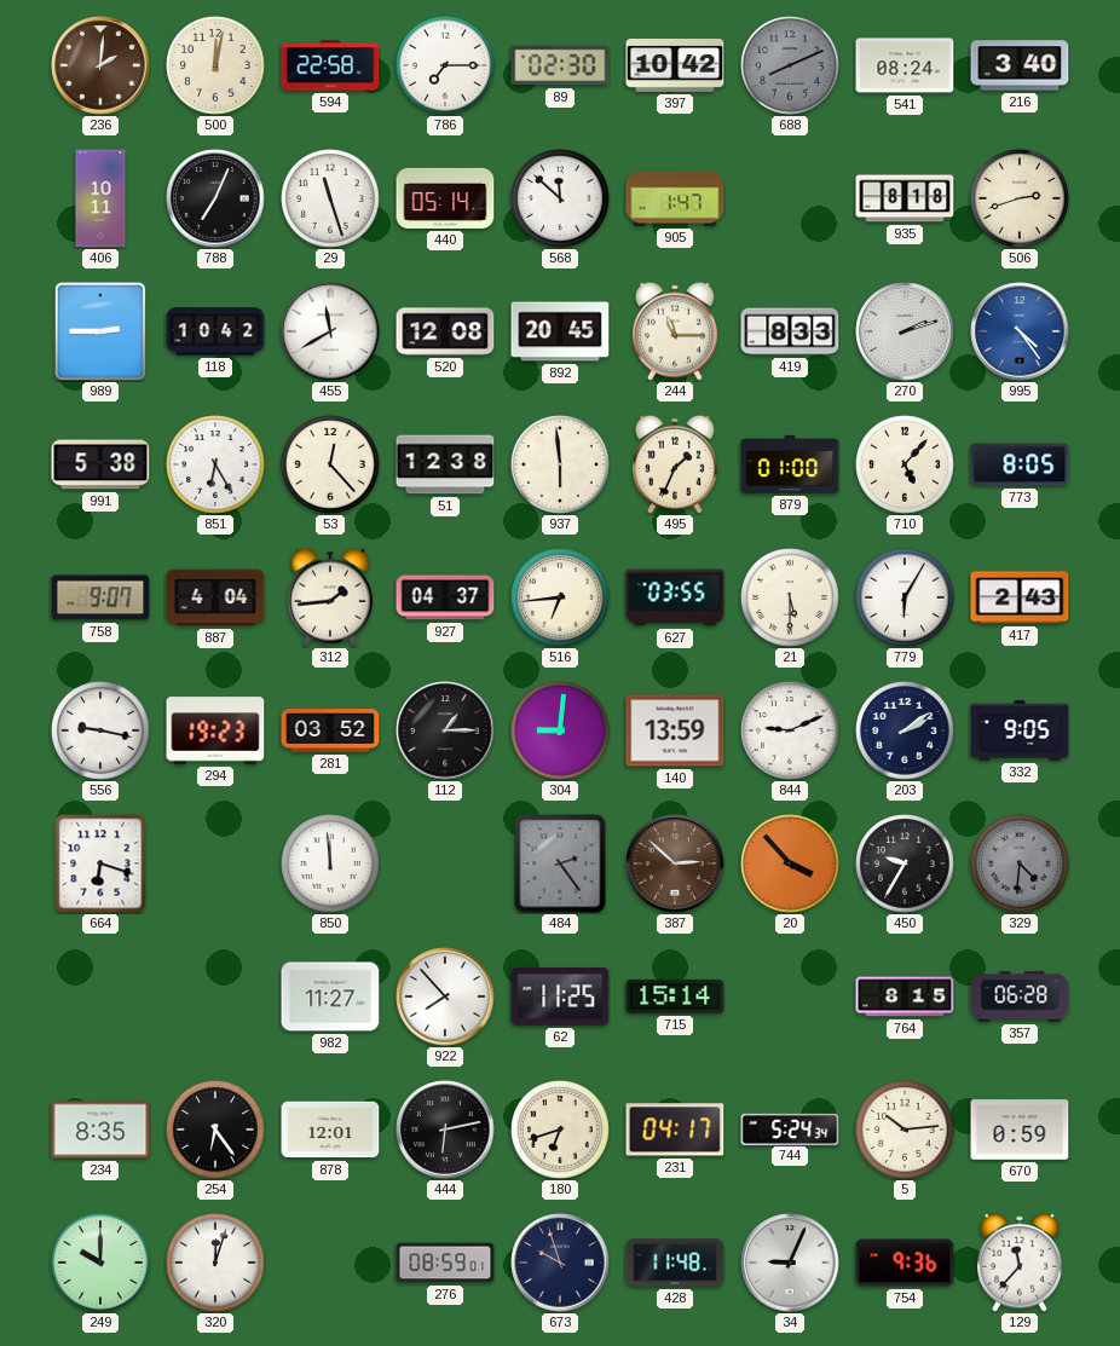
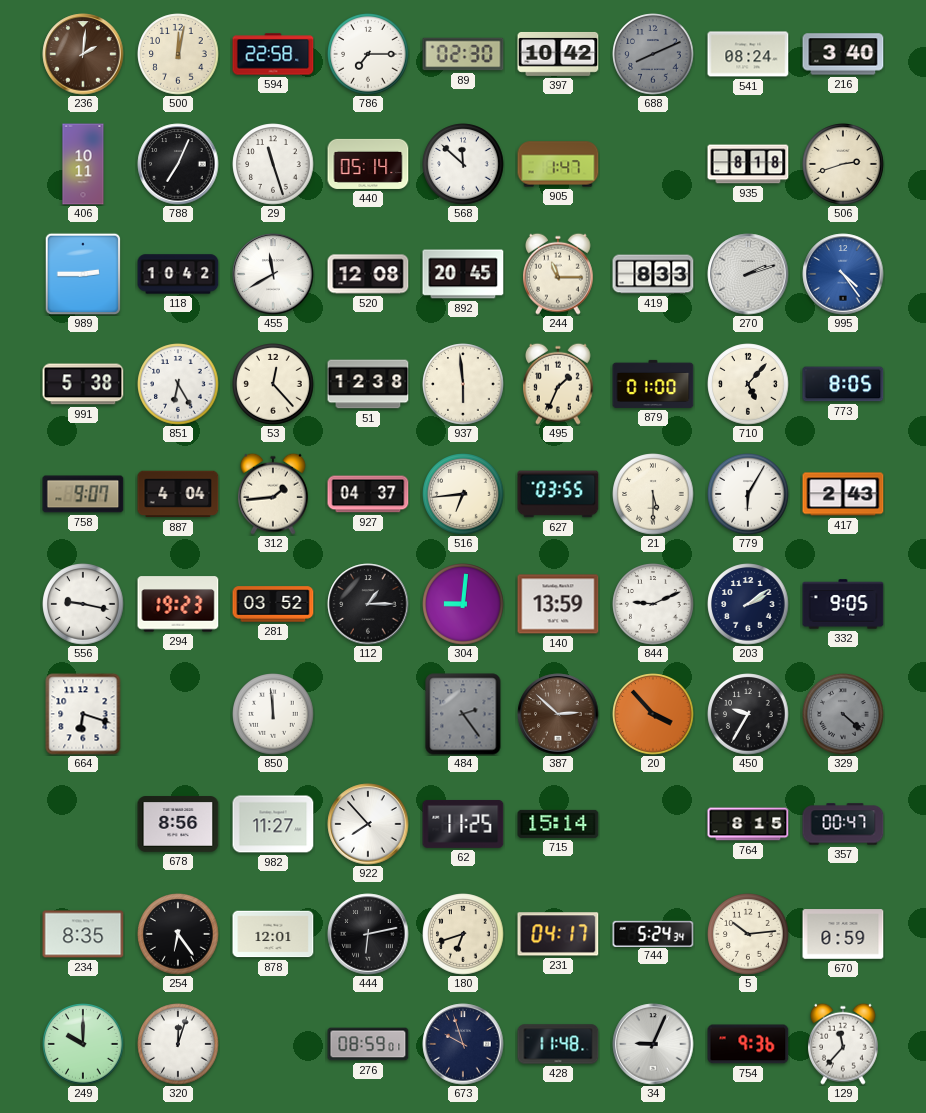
329: 4:31 -> 4:22 (843, 714)
678: none -> 8:56 (178, 824)
357: 06:28 -> 00:47 (843, 824)
